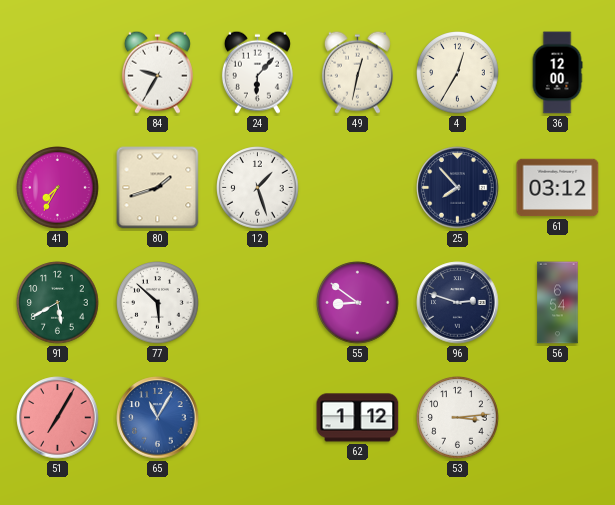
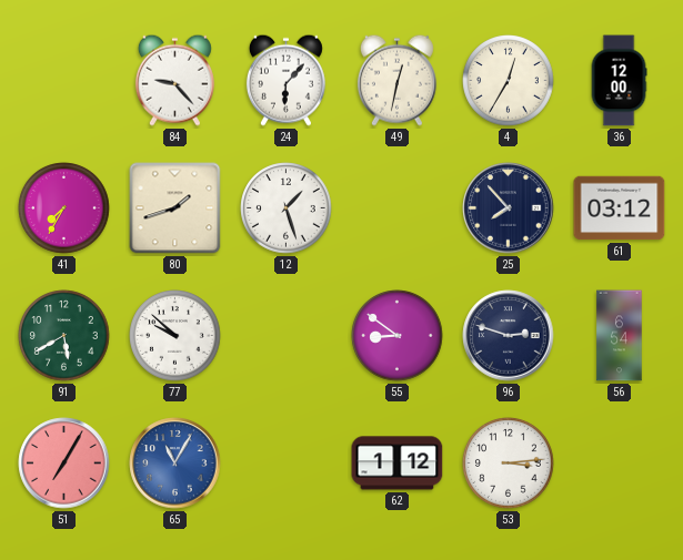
84: 9:35 -> 9:23 (174, 80)
77: 5:52 -> 9:52 (175, 336)
